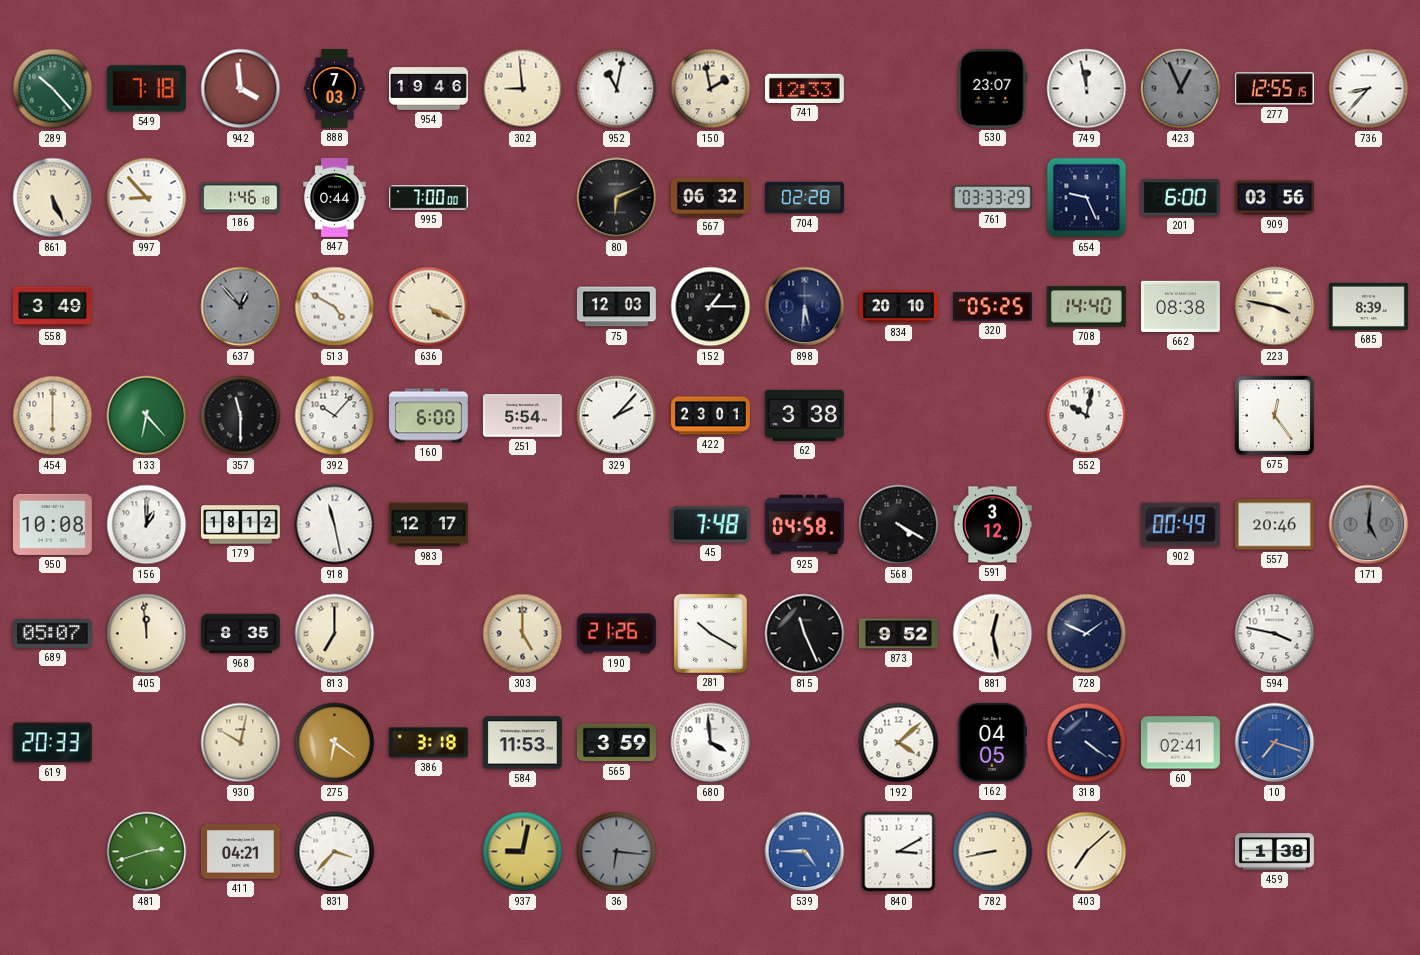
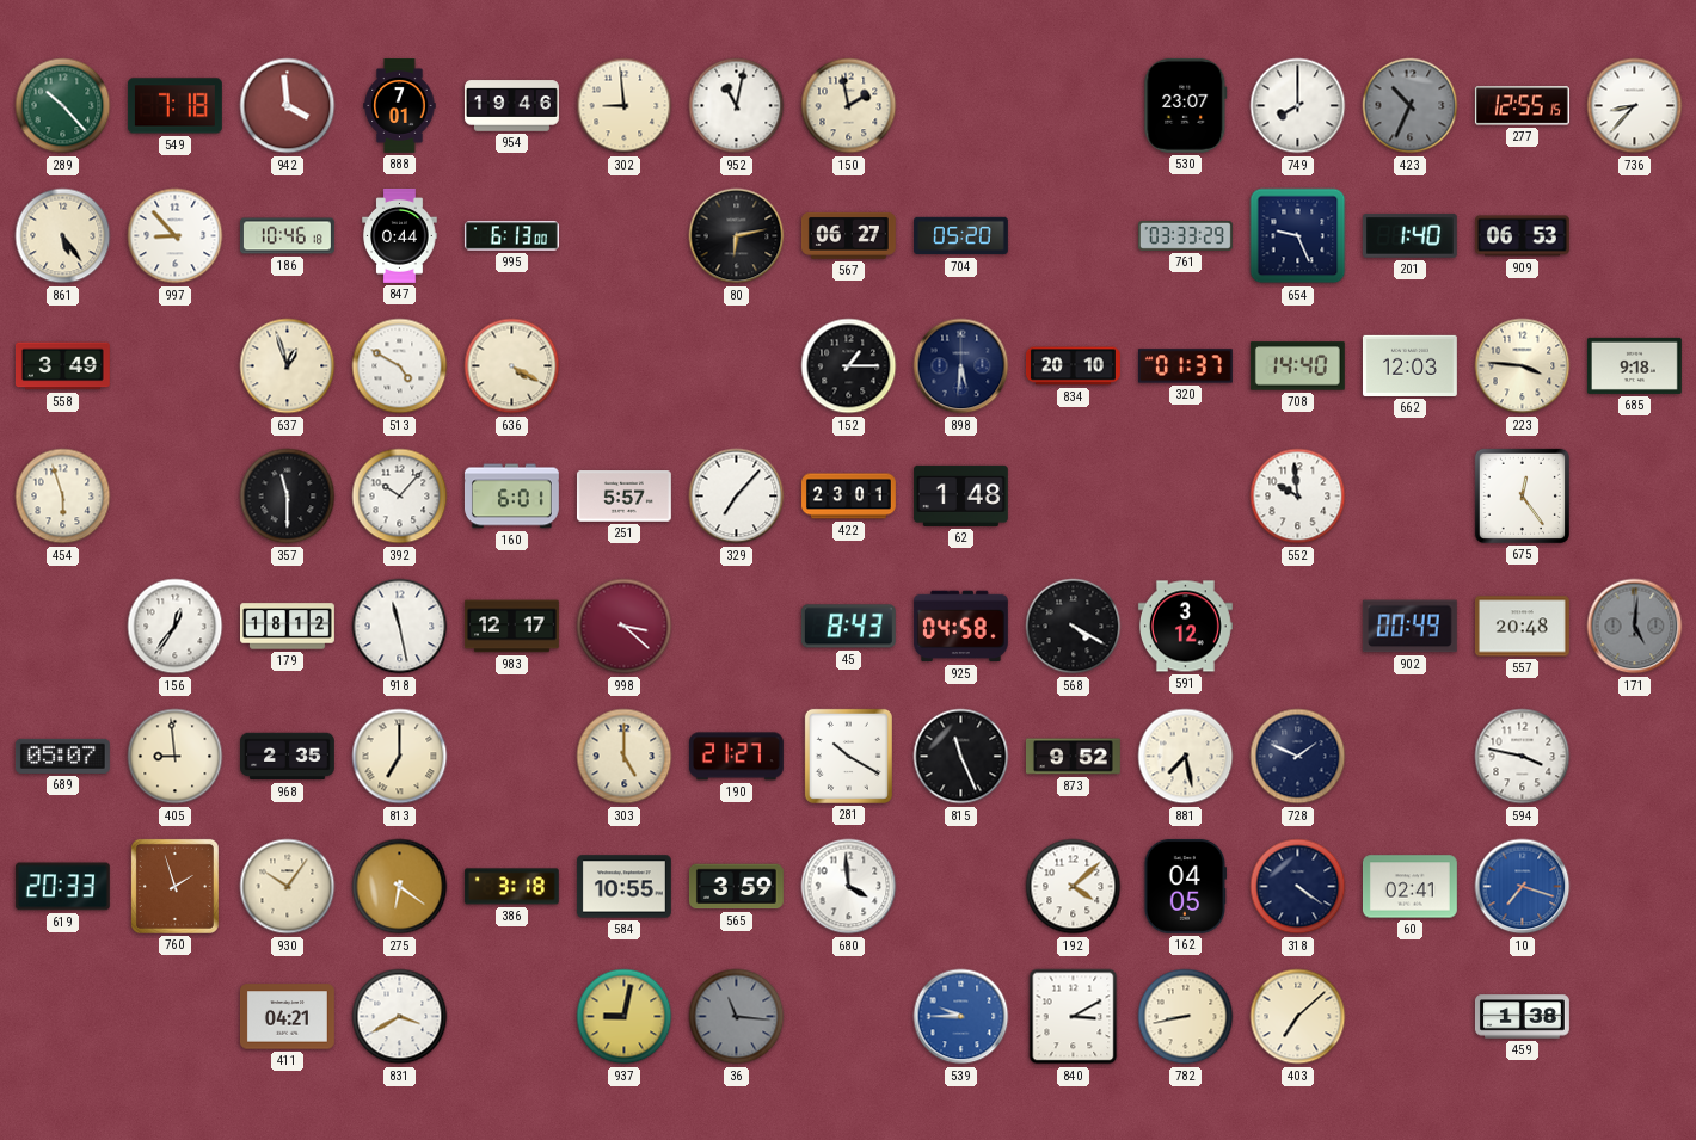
888: 7:03 -> 7:01 (400, 106)
741: 12:33 -> none (804, 88)
749: 11:58 -> 8:00 (1298, 106)
423: 12:56 -> 10:34 (1411, 106)
861: 5:26 -> 5:24 (63, 236)
186: 1:46 -> 10:46 (287, 236)
995: 7:00 -> 6:13 (511, 236)
80: 6:11 -> 6:13 (737, 236)
567: 06:32 -> 06:27 (848, 235)
704: 02:28 -> 05:20 (961, 236)
201: 6:00 -> 1:40 (1409, 236)
909: 03:56 -> 06:53 (1522, 236)
637: 12:53 -> 12:57 (288, 366)
637 dial: grey -> cream (288, 366)
75: 12:03 -> none (616, 307)
320: 05:25 -> 01:37 (1185, 366)
662: 08:38 -> 12:03 (1409, 365)
223: 3:47 -> 3:46 (1523, 366)
685: 8:39 -> 9:18 (1634, 365)
454: 6:00 -> 5:57 (63, 497)
133: 6:23 -> none (147, 416)
160: 6:00 -> 6:01 (511, 497)
251: 5:54 -> 5:57 (623, 497)
329: 2:07 -> 7:07 (737, 497)
62: 3:38 -> 1:48 (960, 495)
552: 10:02 -> 9:59 (1298, 497)
950: 10:08 -> none (52, 524)
156: 1:00 -> 12:36 (176, 627)
998: none -> 3:22 (625, 627)
45: 7:48 -> 8:43 (848, 627)
557: 20:46 -> 20:48 (1522, 627)
405: 11:59 -> 8:59 (176, 757)
968: 8:35 -> 2:35 (288, 757)
190: 21:26 -> 21:27 (736, 757)
881: 12:28 -> 7:28 (1186, 757)
760: none -> 1:57 (174, 886)
930: 10:02 -> 10:06 (288, 887)
584: 11:53 -> 10:55 (623, 887)
481: 2:42 -> none (147, 852)
831: 3:37 -> 3:40 (400, 1017)
36: 6:16 -> 11:16 (737, 1017)
539: 4:45 -> 9:45 (961, 1017)
